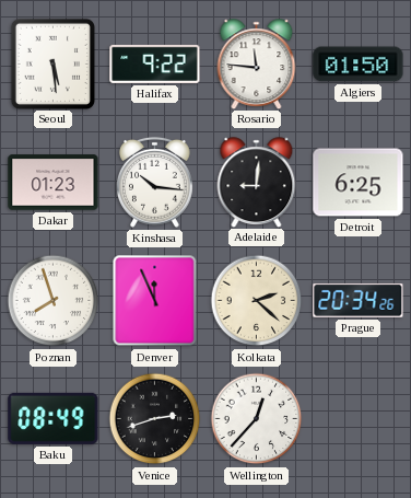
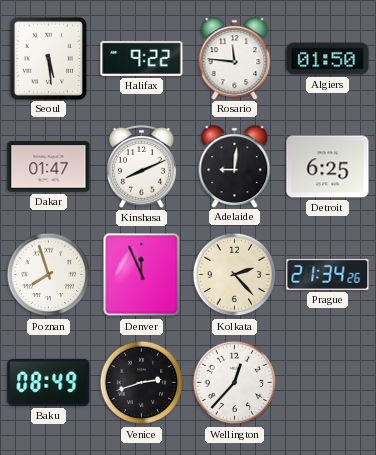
Dakar: 01:23 -> 01:47 (49, 167)
Kinshasa: 10:16 -> 8:11 (142, 166)
Kolkata: 2:22 -> 2:23 (235, 275)
Prague: 20:34 -> 21:34 (328, 274)
